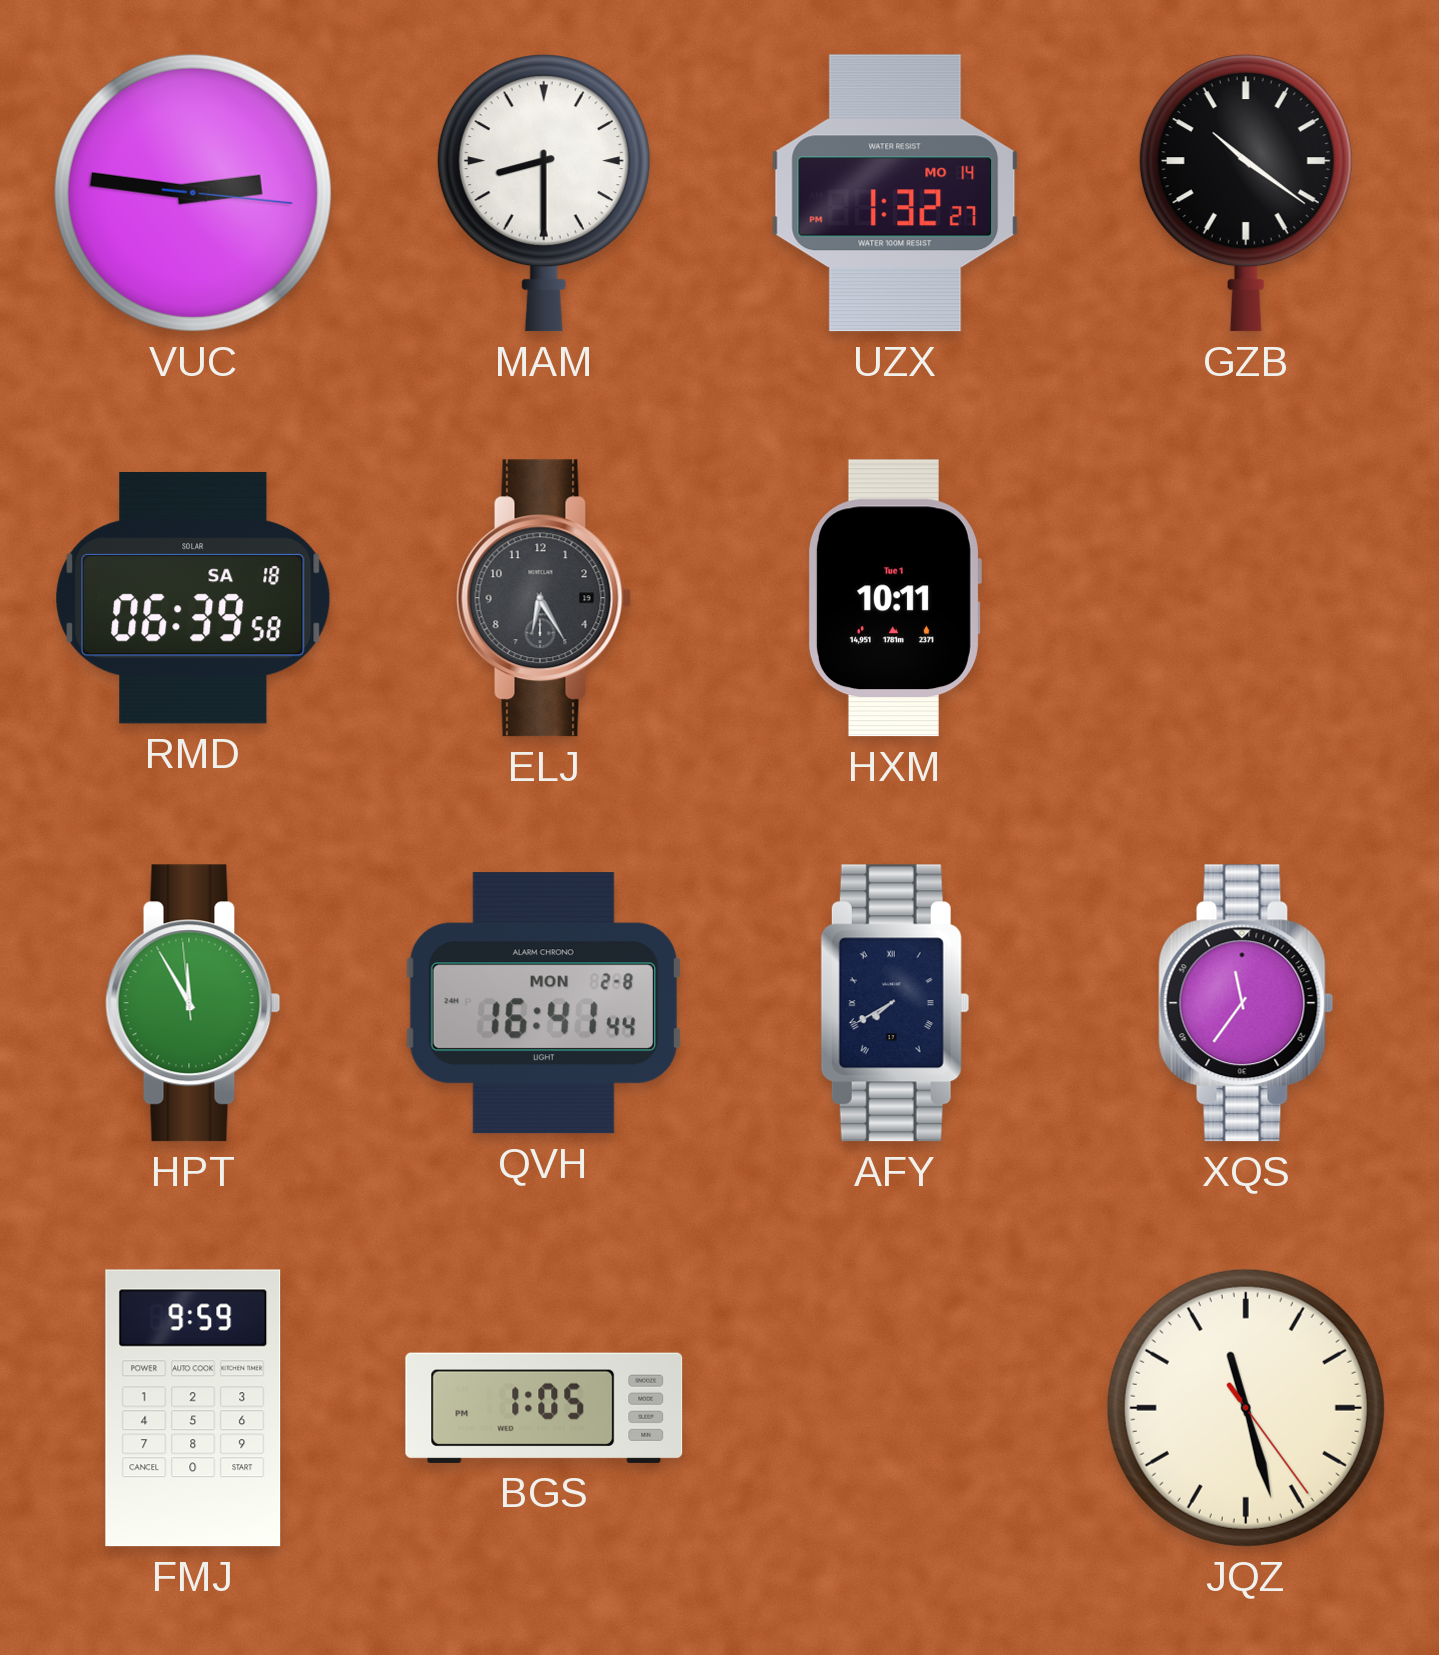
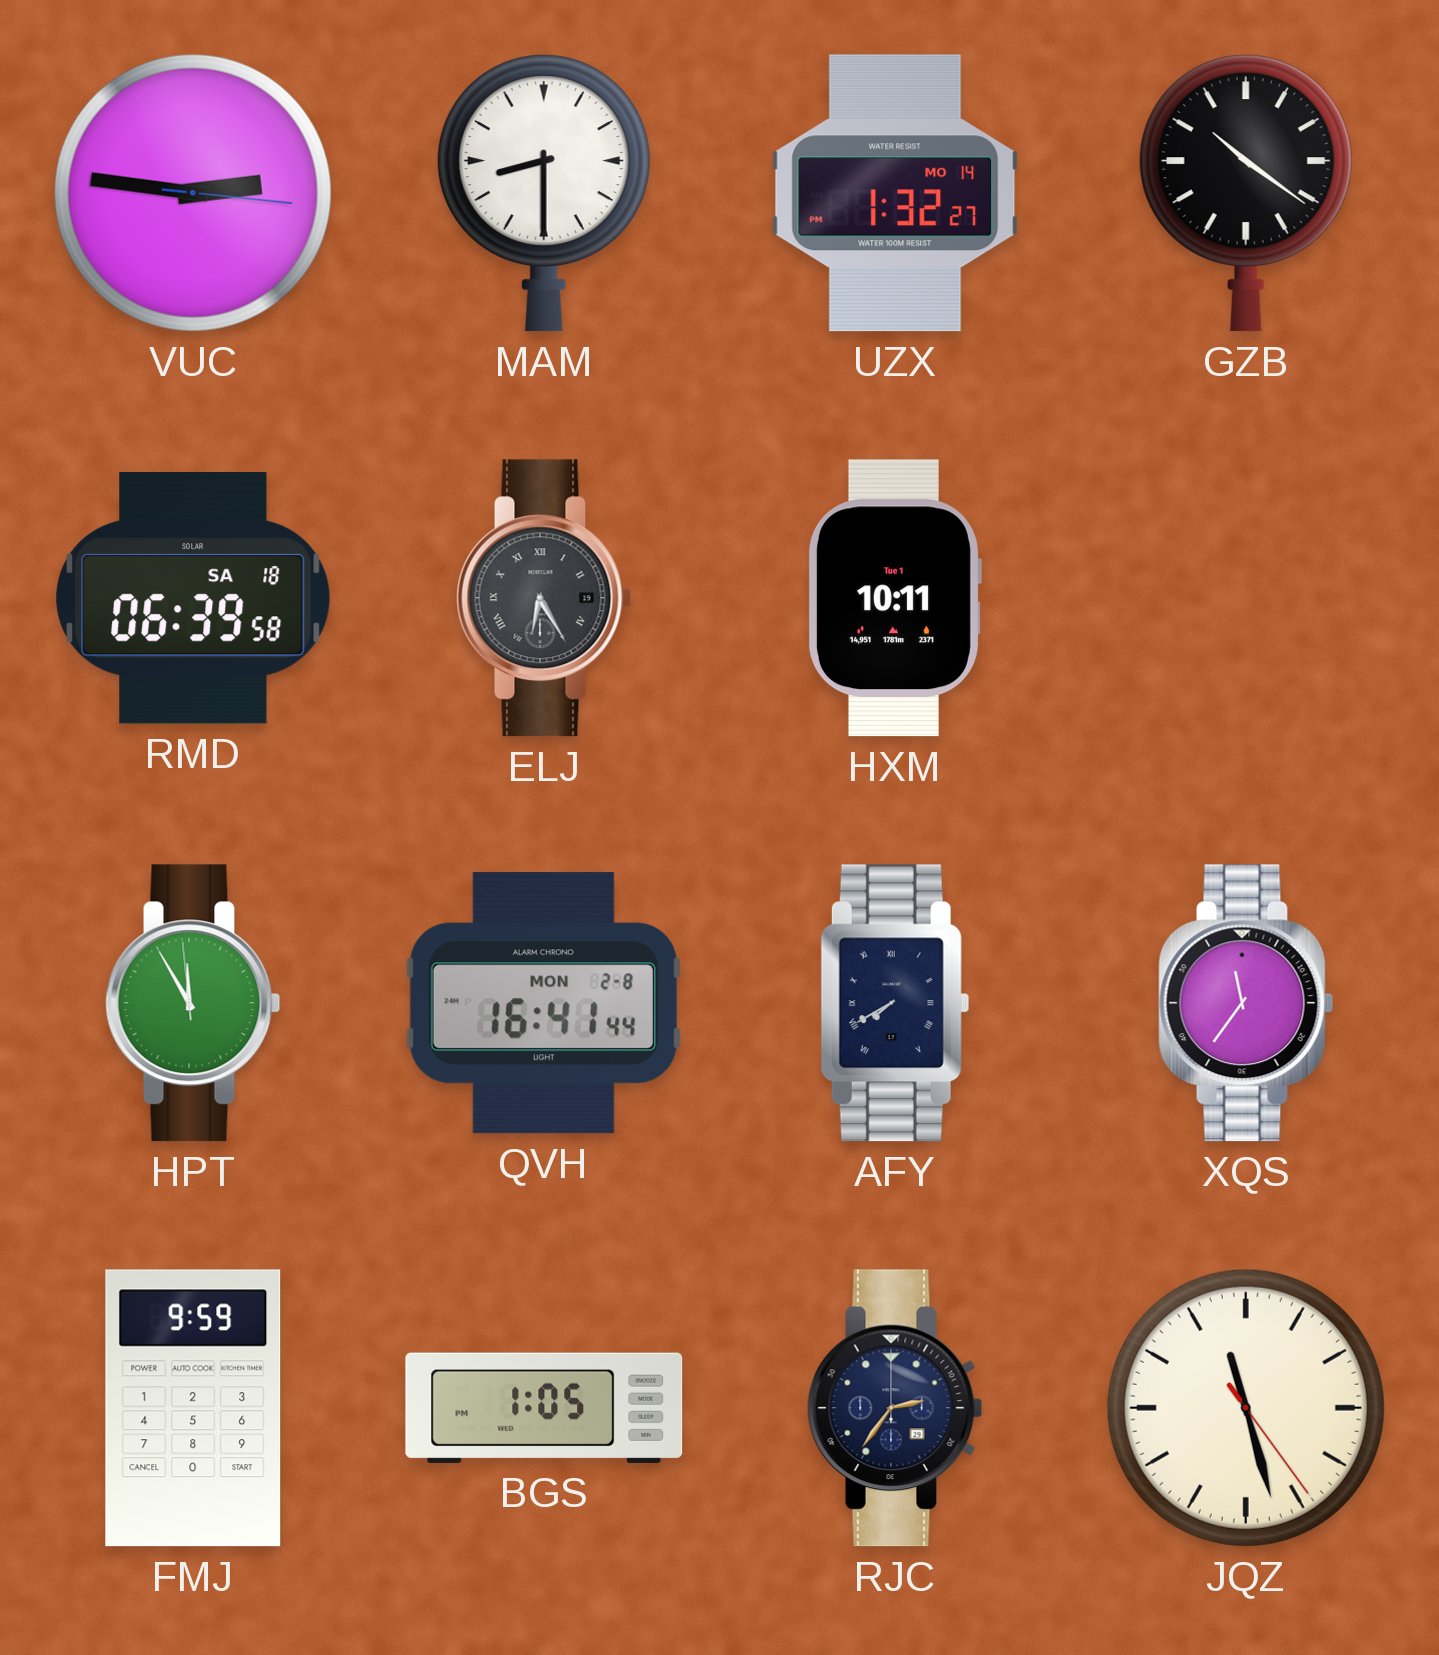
ELJ numerals: Arabic -> Roman (544, 598)
RJC: none -> 2:36 (895, 1408)
